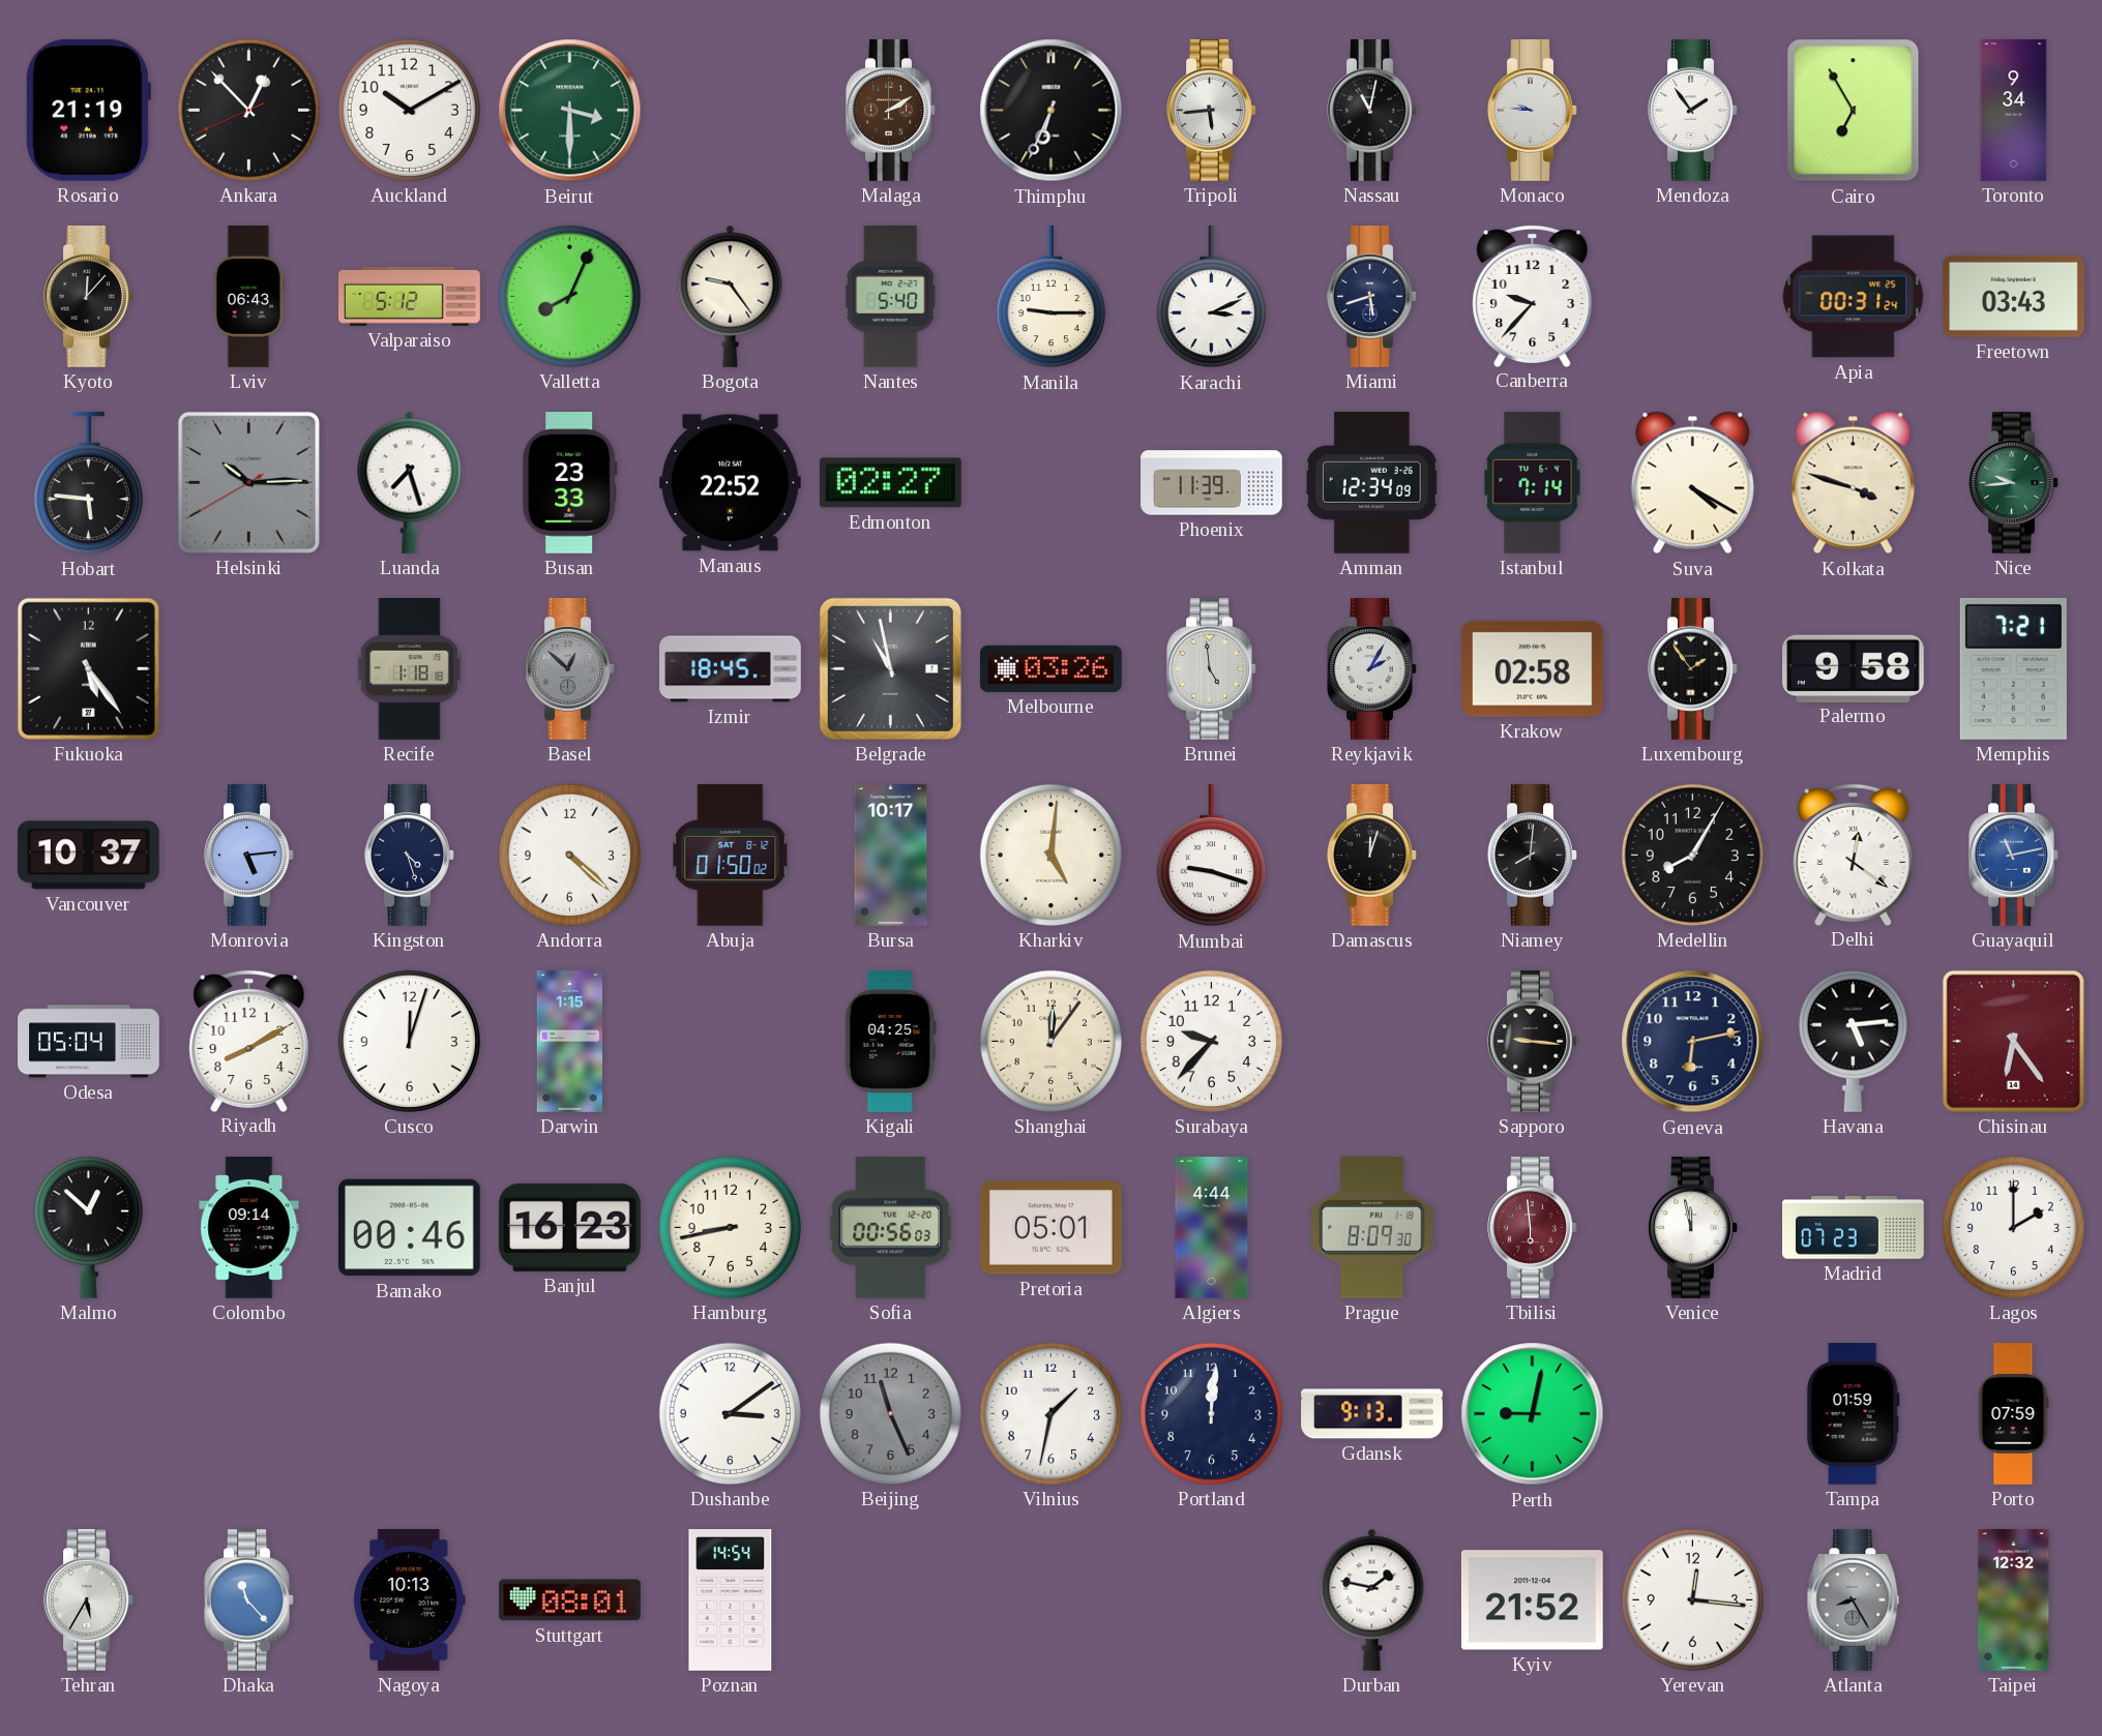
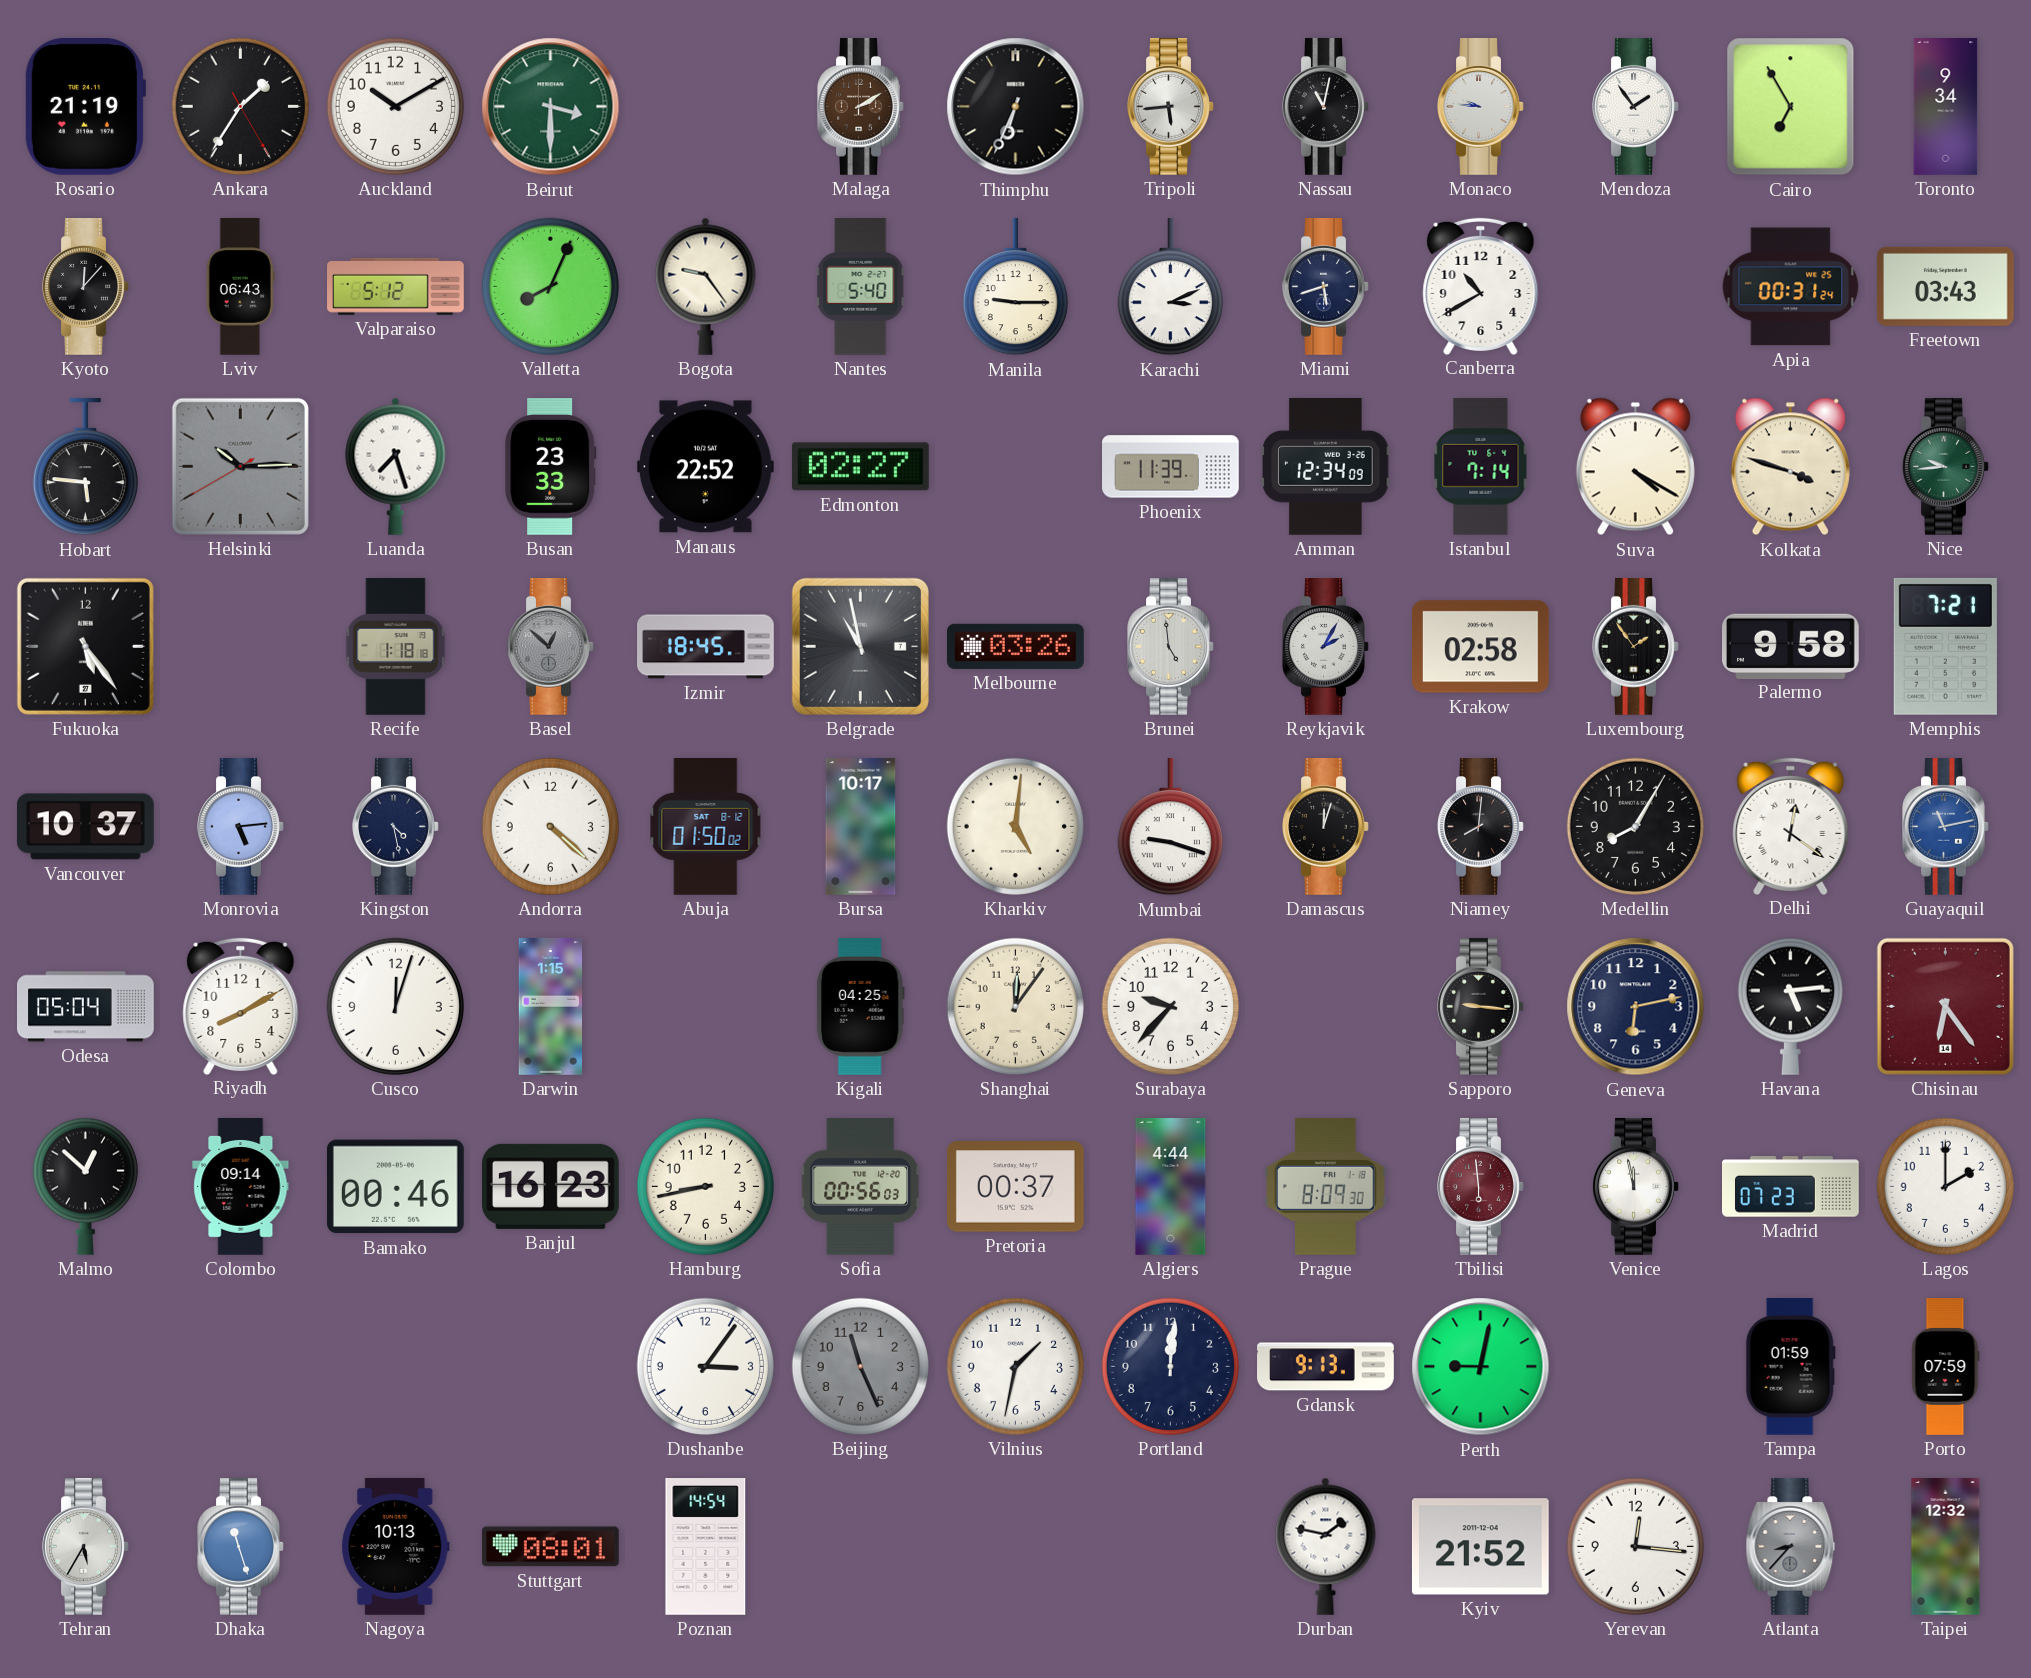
Ankara: 12:52 -> 1:35 (240, 106)
Canberra: 9:37 -> 10:40 (1481, 286)
Kingston: 4:27 -> 4:28 (396, 827)
Pretoria: 05:01 -> 00:37 (1015, 1187)
Dushanbe: 3:09 -> 3:06 (705, 1366)
Dhaka: 11:23 -> 11:27 (241, 1547)
Atlanta: 8:25 -> 8:37 (1791, 1547)
